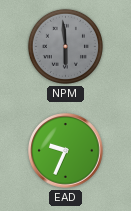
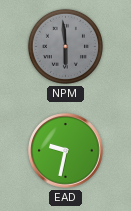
EAD: 9:34 -> 9:32 (66, 151)
